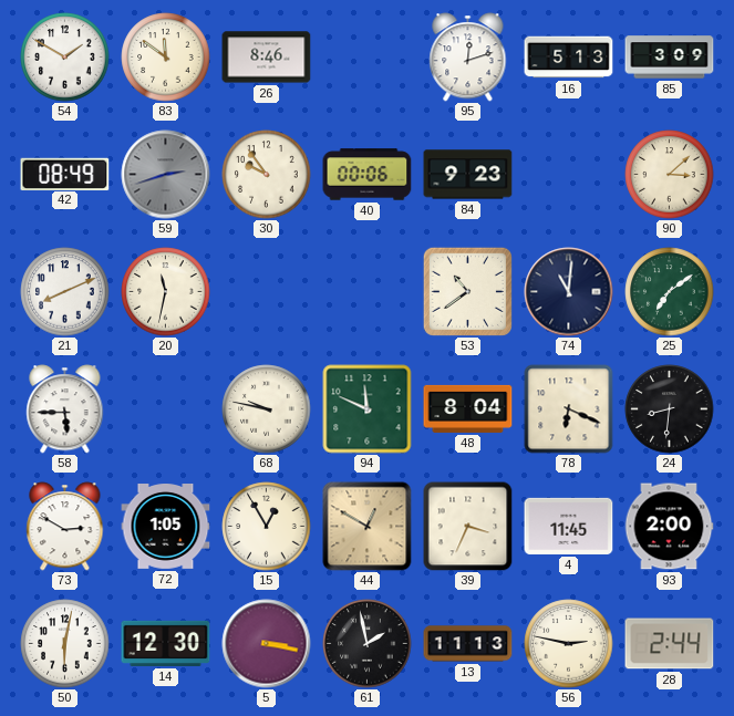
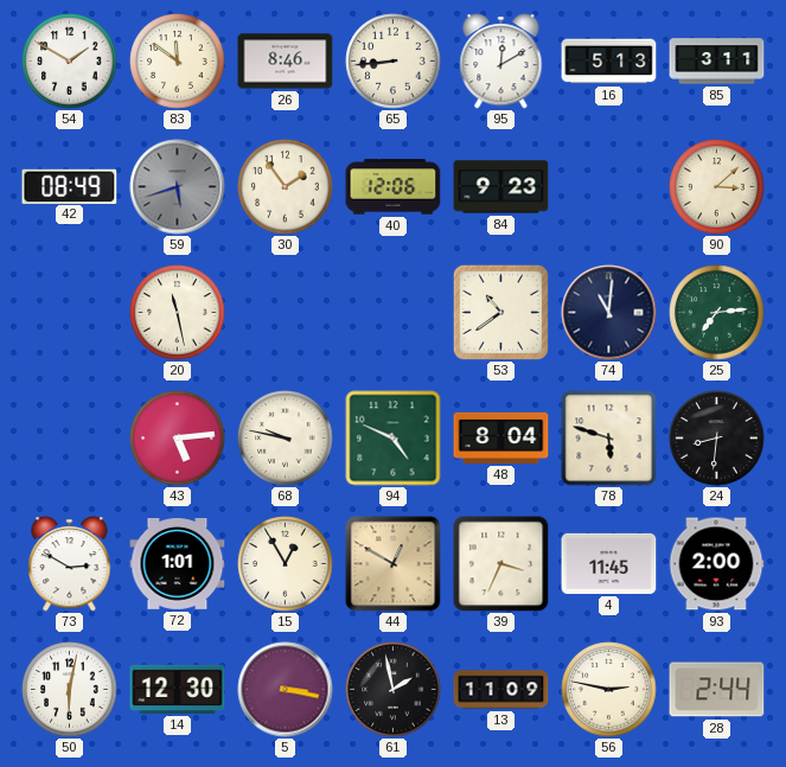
65: none -> 8:44 (394, 62)
95: 12:12 -> 12:10 (501, 62)
85: 3:09 -> 3:11 (717, 62)
59: 2:42 -> 5:42 (178, 187)
30: 9:54 -> 1:54 (286, 187)
40: 00:06 -> 12:06 (394, 187)
21: 8:11 -> none (65, 292)
20: 11:32 -> 11:28 (178, 313)
25: 7:09 -> 7:14 (717, 313)
58: 5:45 -> none (65, 409)
43: none -> 5:14 (178, 439)
94: 11:49 -> 4:49 (394, 439)
78: 6:19 -> 5:48 (609, 439)
72: 1:05 -> 1:01 (178, 564)
13: 11:13 -> 11:09 (501, 690)
